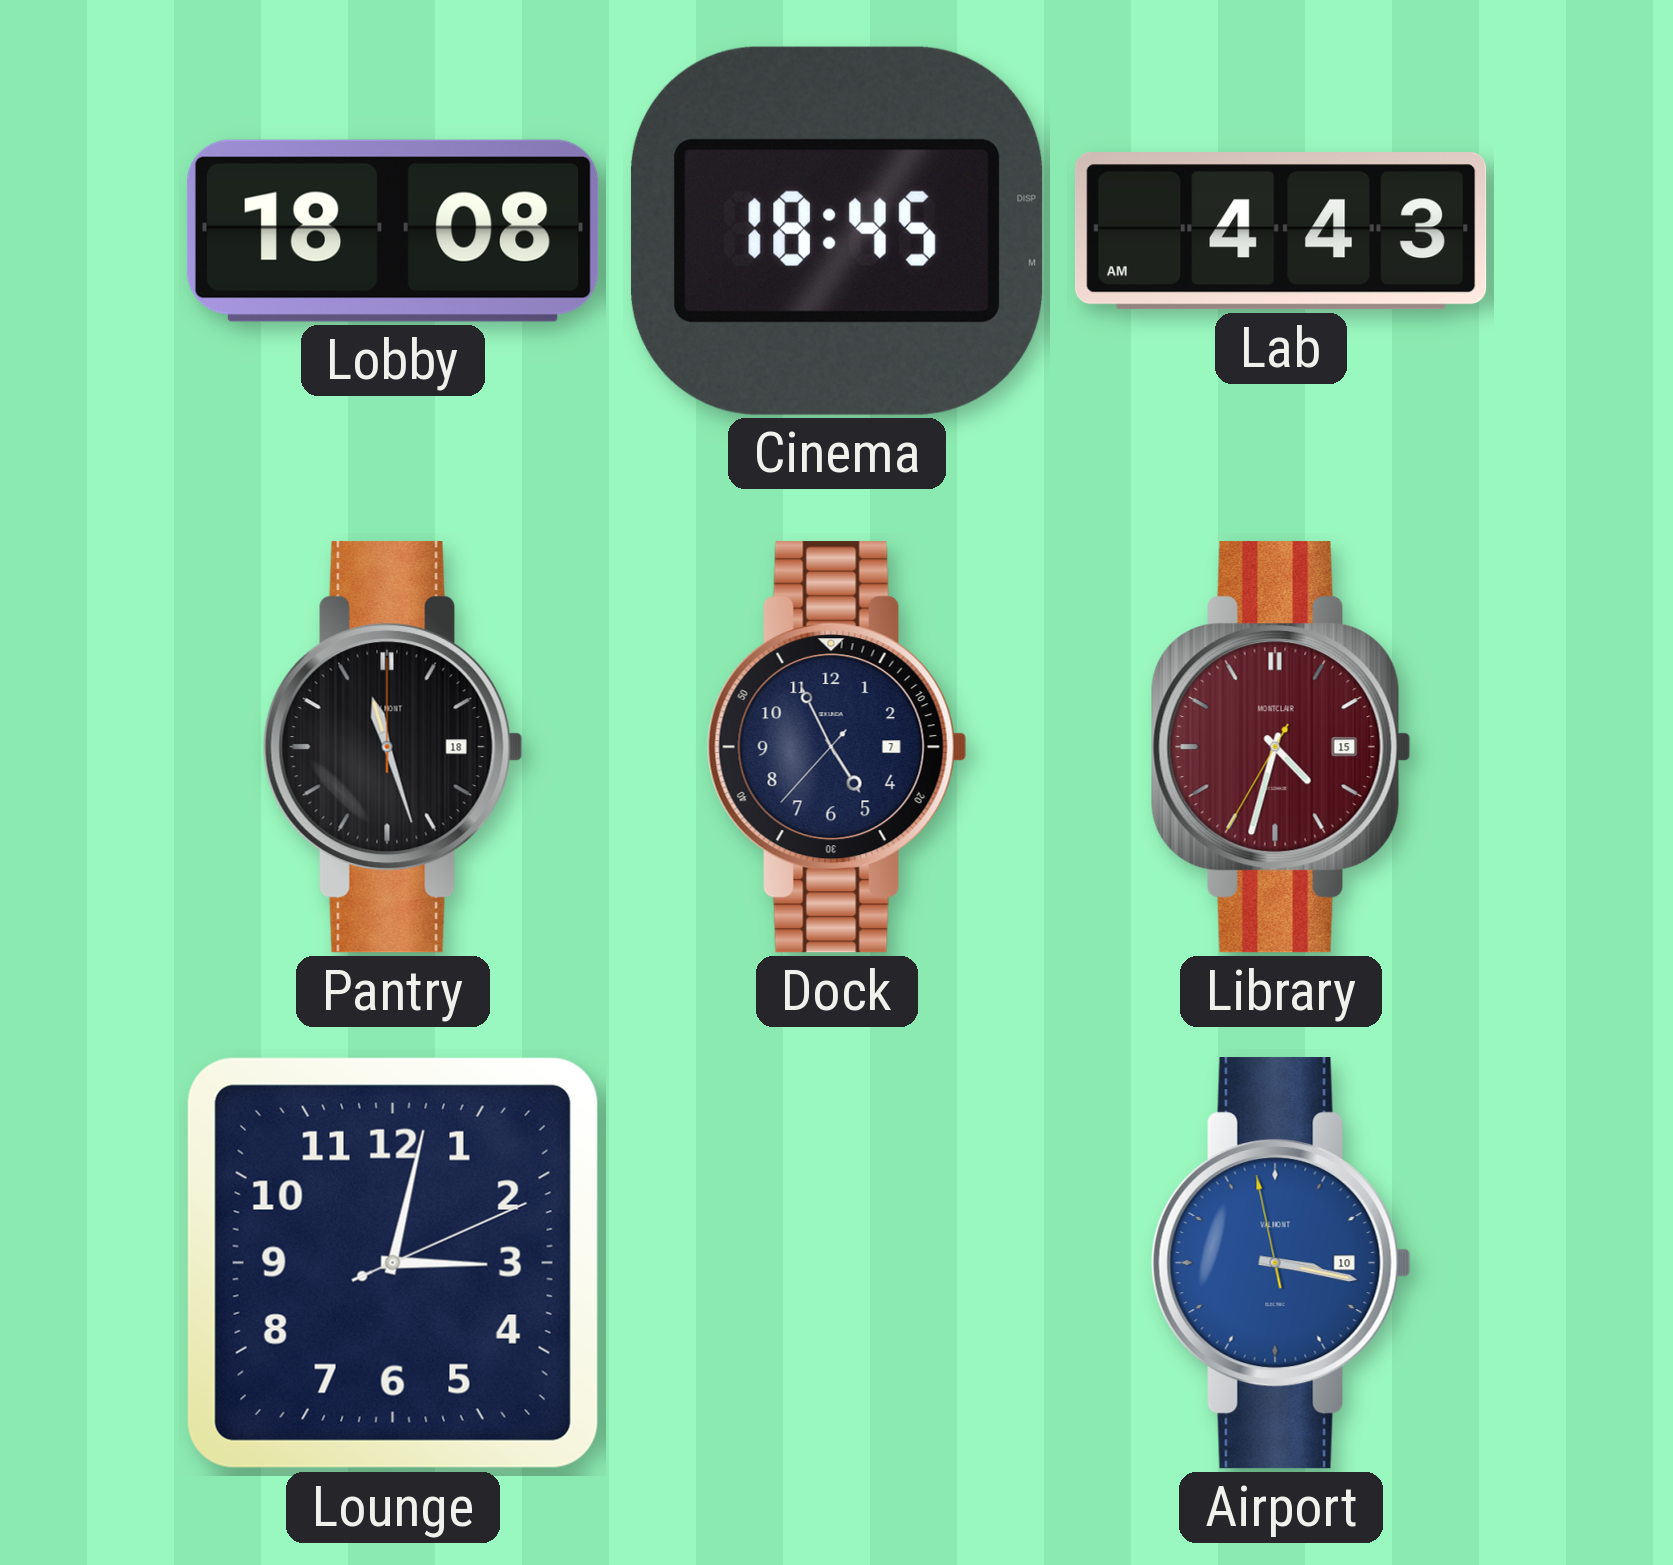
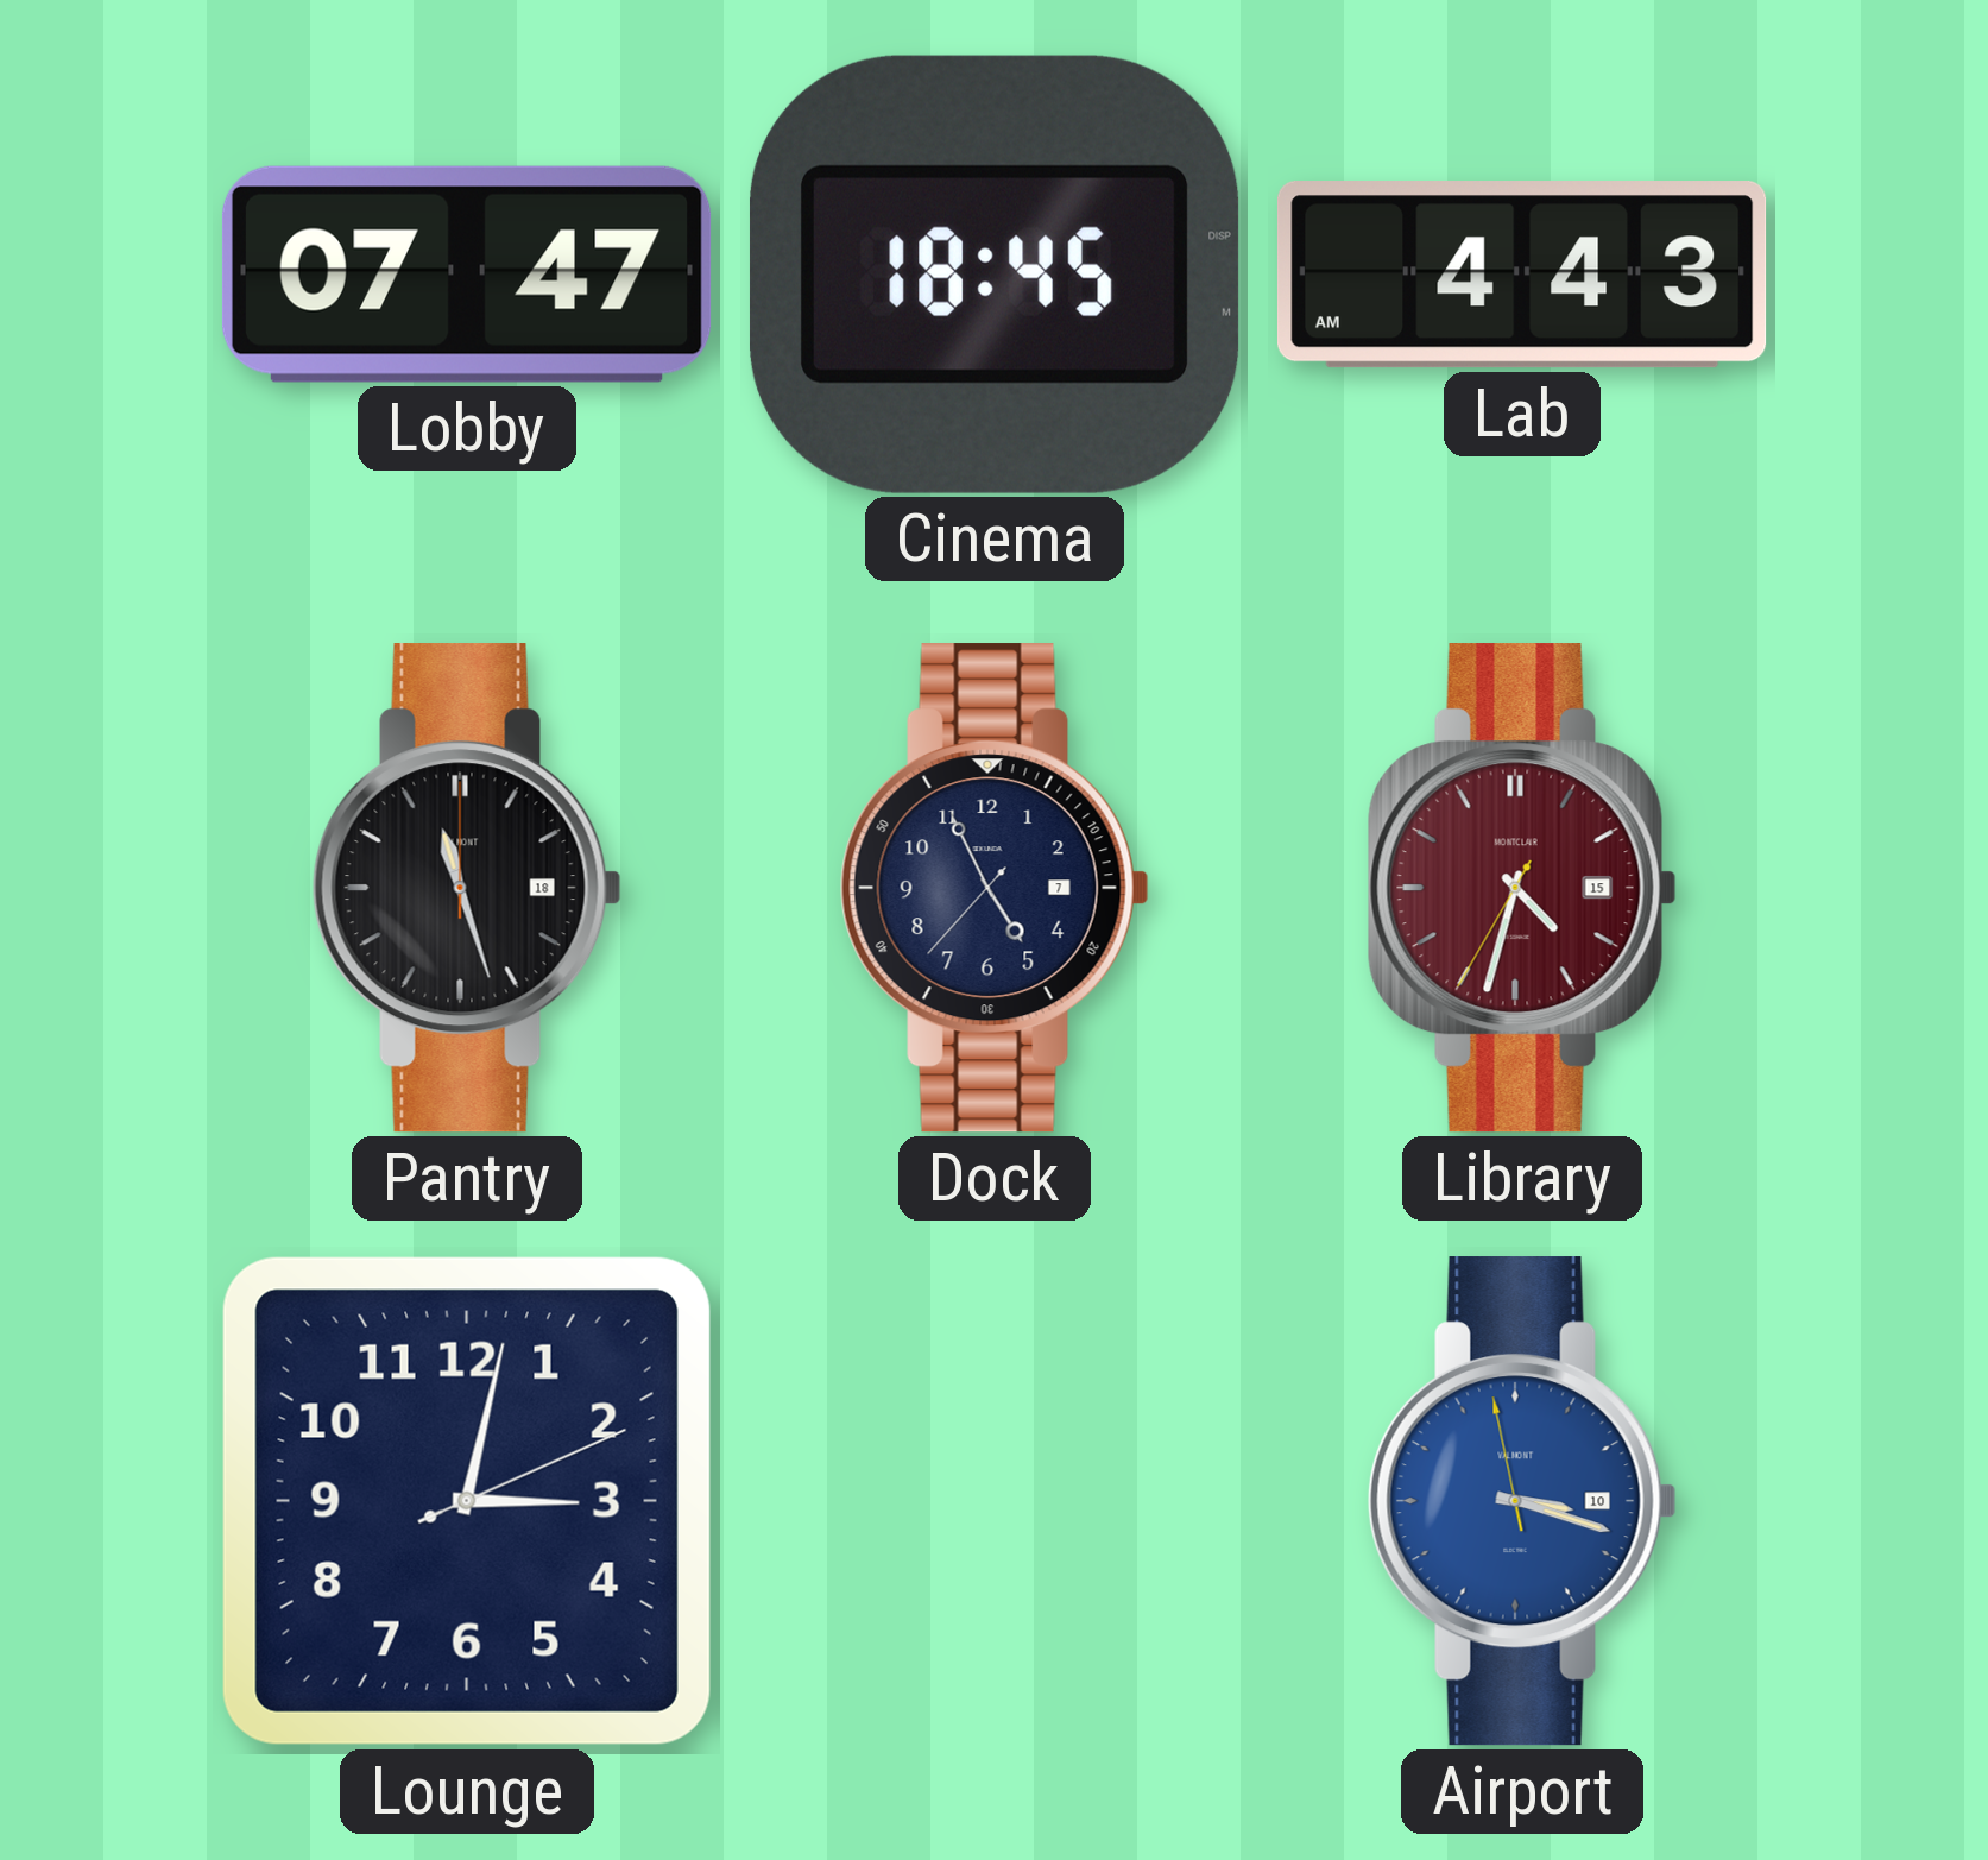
Lobby: 18:08 -> 07:47 (467, 275)
Airport: 3:16 -> 3:17 (1522, 1501)
